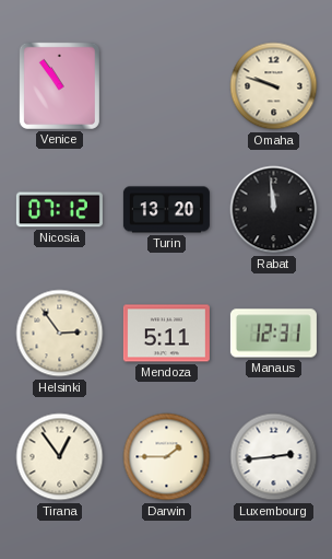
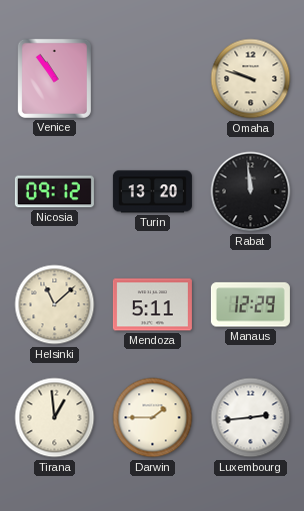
Nicosia: 07:12 -> 09:12 (54, 192)
Helsinki: 2:54 -> 11:08 (55, 305)
Manaus: 12:31 -> 12:29 (250, 305)
Tirana: 12:54 -> 12:59 (55, 418)
